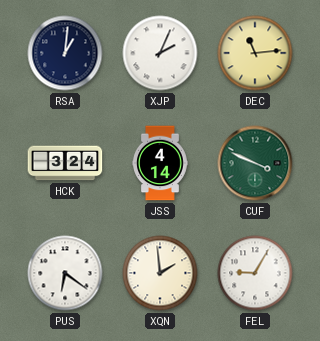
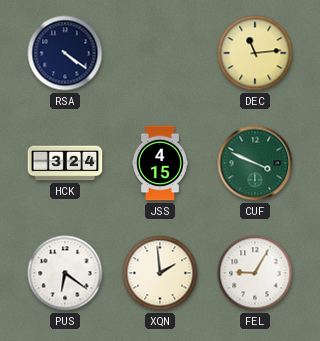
RSA: 1:01 -> 4:21 (65, 53)
XJP: 2:04 -> none (160, 53)
JSS: 4:14 -> 4:15 (161, 163)
